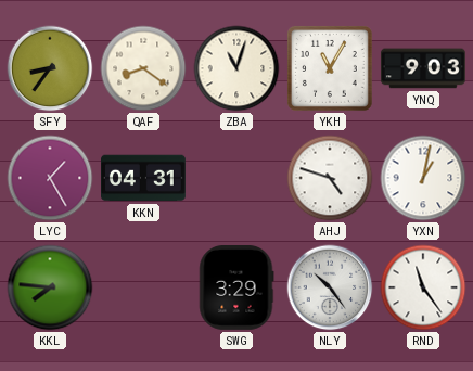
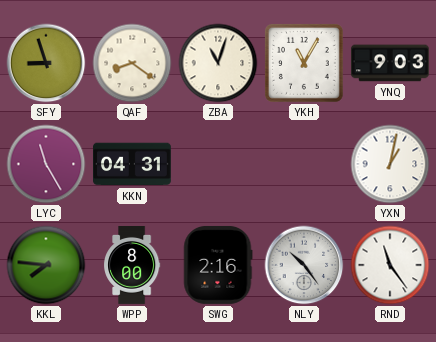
SFY: 8:36 -> 8:57 (46, 63)
LYC: 1:25 -> 11:25 (46, 164)
AHJ: 4:48 -> none (330, 178)
WPP: none -> 8:00 (133, 266)
SWG: 3:29 -> 2:16 (218, 265)
